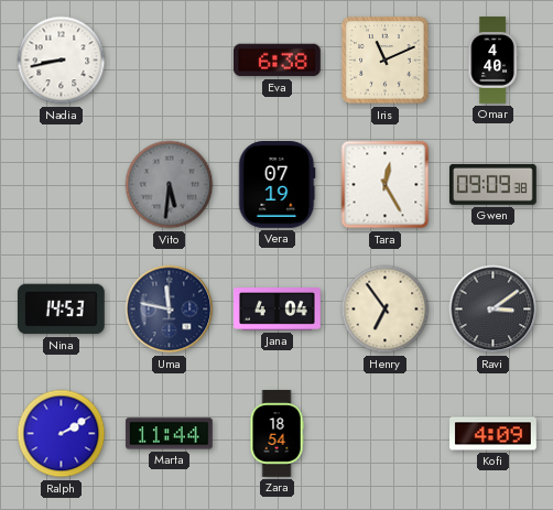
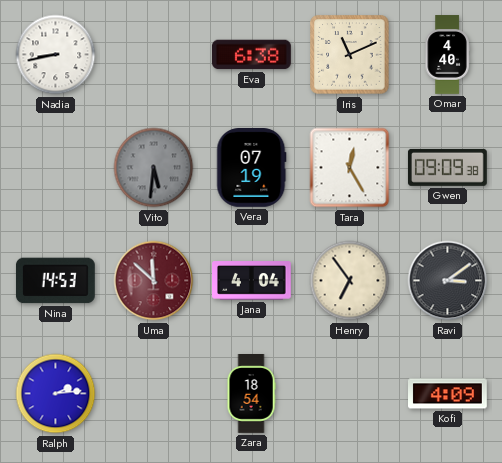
Uma: 11:47 -> 11:52 (154, 281)
Uma dial: navy -> burgundy (154, 281)
Ralph: 2:10 -> 2:14 (56, 394)
Marta: 11:44 -> none (170, 434)
